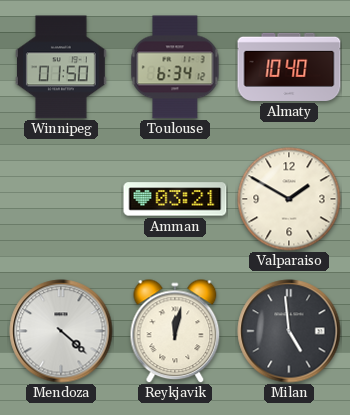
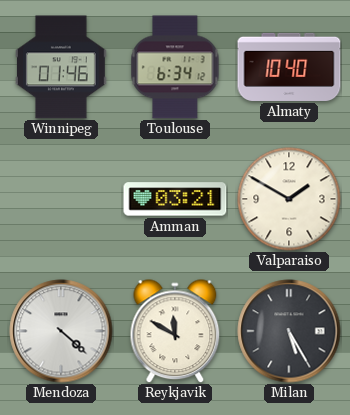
Winnipeg: 01:50 -> 01:46 (61, 67)
Reykjavik: 12:02 -> 11:50 (175, 331)
Milan: 4:59 -> 5:25 (289, 331)
